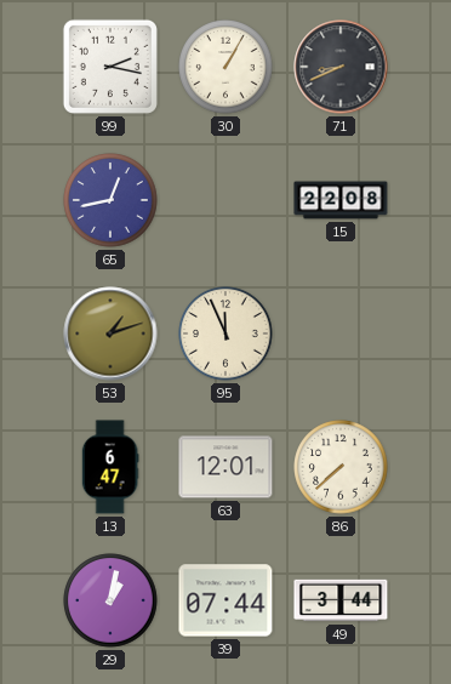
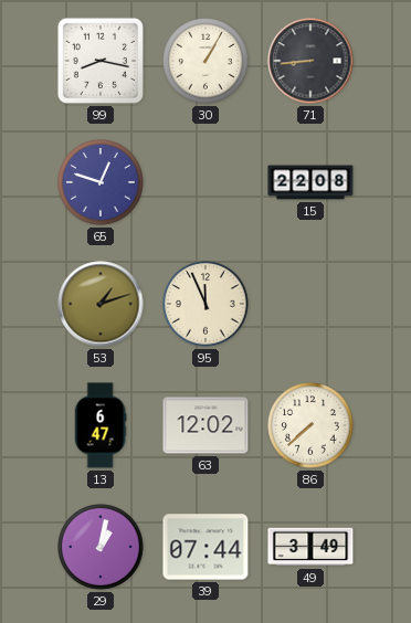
99: 2:17 -> 8:17 (101, 61)
71: 8:41 -> 8:44 (310, 61)
65: 12:43 -> 12:48 (101, 182)
63: 12:01 -> 12:02 (205, 425)
49: 3:44 -> 3:49 (310, 547)
